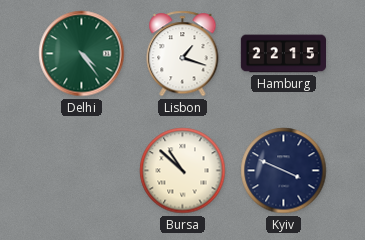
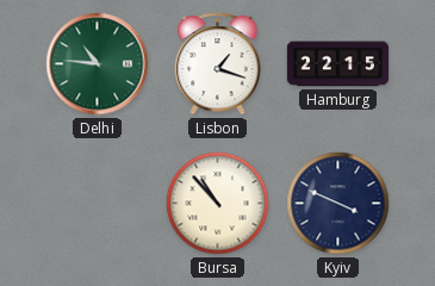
Delhi: 4:24 -> 10:46 (98, 64)
Bursa: 10:52 -> 10:53 (218, 204)
